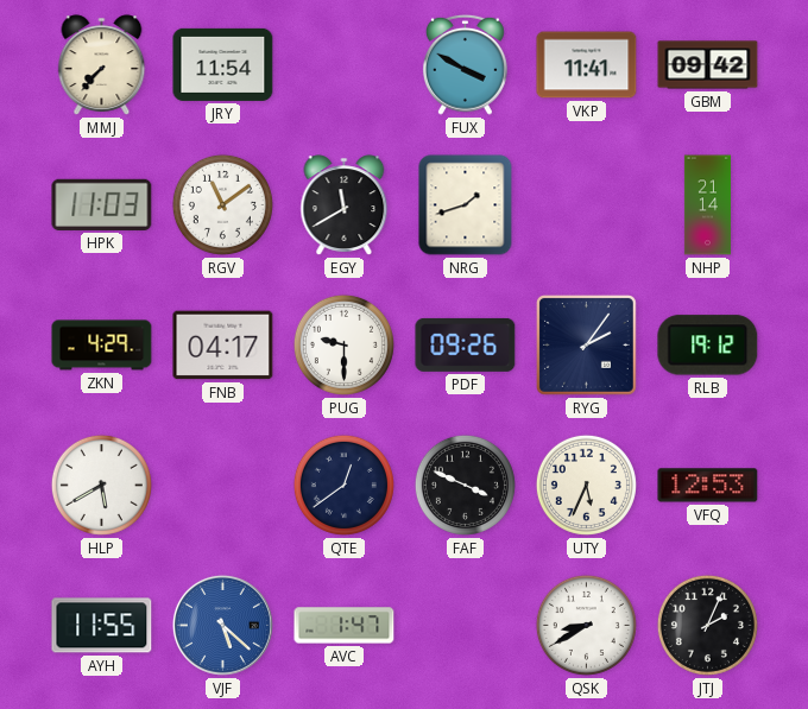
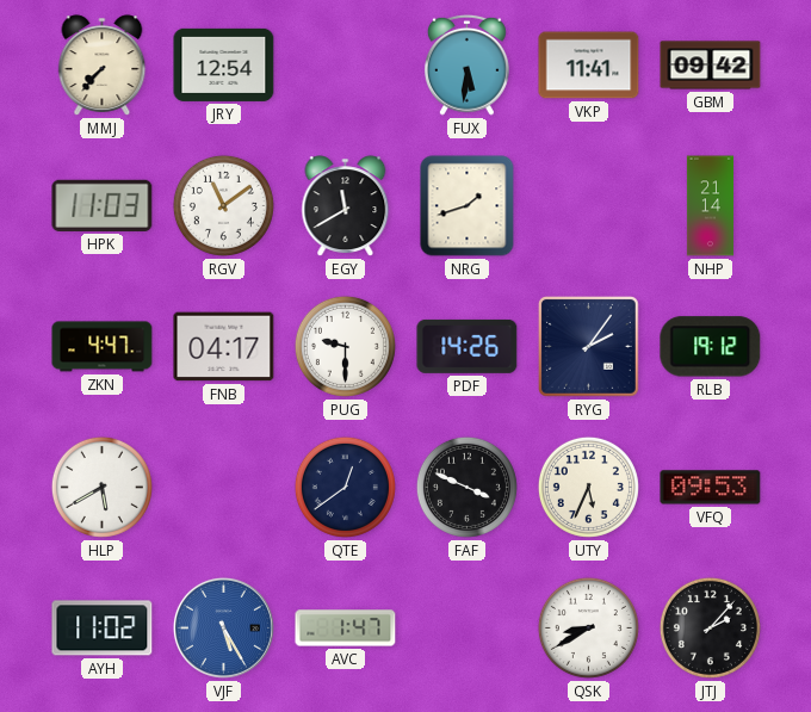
JRY: 11:54 -> 12:54 (224, 64)
FUX: 3:50 -> 5:31 (466, 64)
ZKN: 4:29 -> 4:47 (103, 347)
PDF: 09:26 -> 14:26 (468, 346)
VFQ: 12:53 -> 09:53 (711, 488)
AYH: 11:55 -> 11:02 (103, 629)
VJF: 5:22 -> 5:25 (223, 627)
JTJ: 2:04 -> 2:07 (710, 627)
